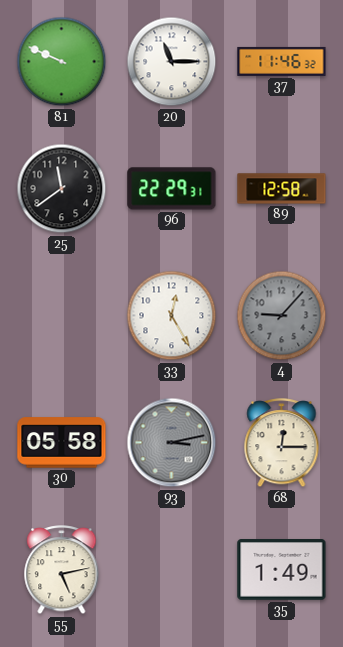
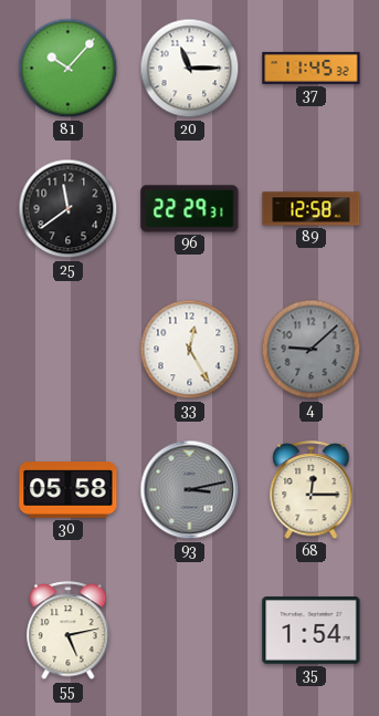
81: 9:49 -> 10:07 (69, 69)
37: 11:46 -> 11:45 (312, 68)
4: 9:07 -> 9:08 (312, 350)
35: 1:49 -> 1:54 (312, 631)
